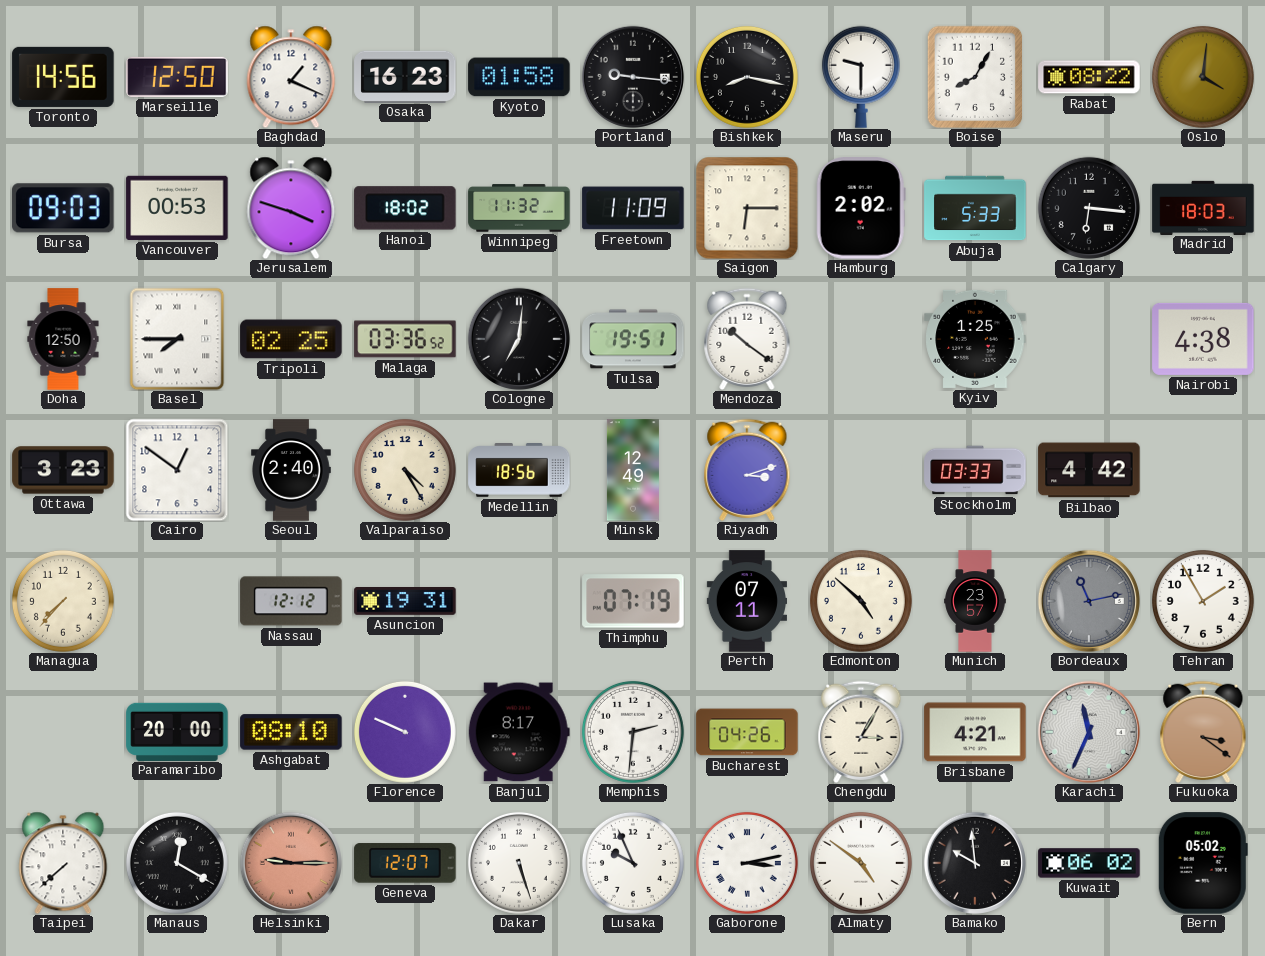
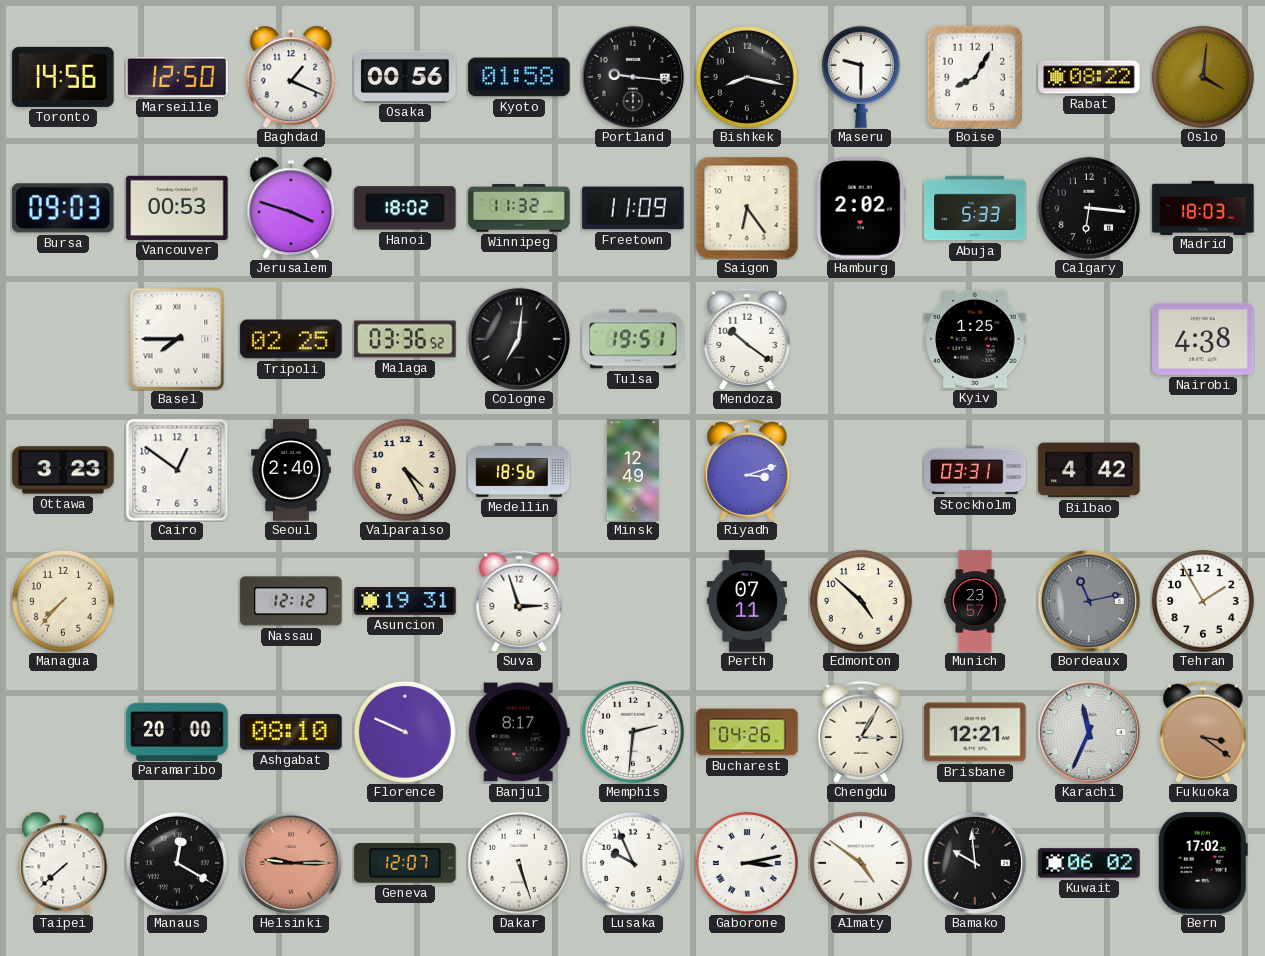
Osaka: 16:23 -> 00:56 (405, 76)
Saigon: 6:15 -> 6:24 (747, 208)
Doha: 12:50 -> none (63, 339)
Stockholm: 03:33 -> 03:31 (975, 470)
Suva: none -> 2:57 (519, 600)
Thimphu: 07:19 -> none (633, 601)
Brisbane: 4:21 -> 12:21 (975, 732)
Bern: 05:02 -> 17:02 (1203, 863)
